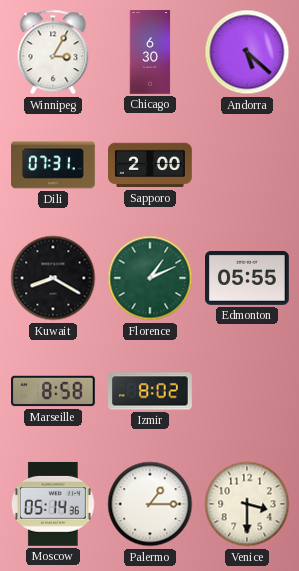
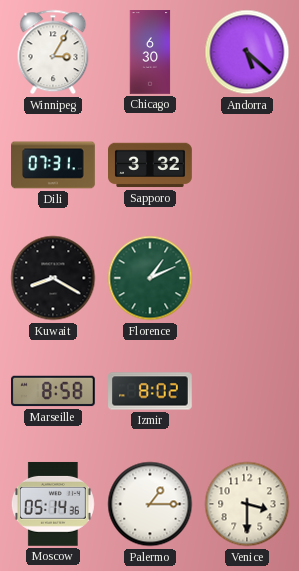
Sapporo: 2:00 -> 3:32 (151, 165)
Edmonton: 05:55 -> none (248, 278)
